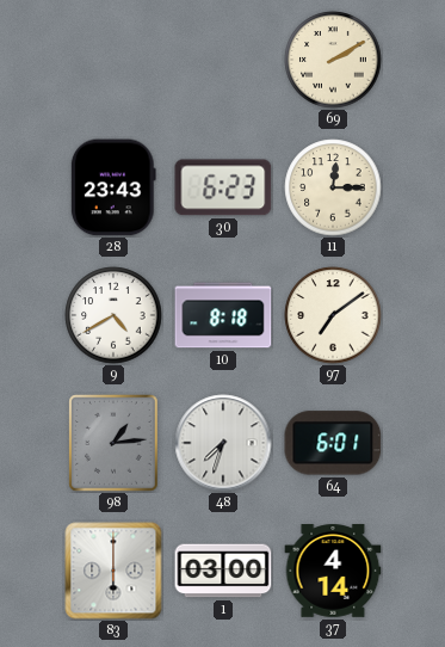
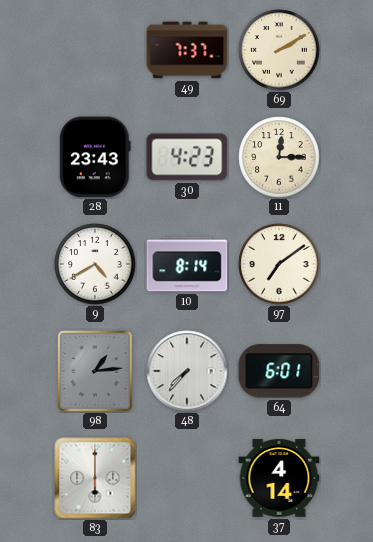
49: none -> 7:37 (187, 50)
30: 6:23 -> 4:23 (187, 157)
10: 8:18 -> 8:14 (187, 264)
48: 7:33 -> 7:37 (187, 371)
1: 03:00 -> none (223, 571)
